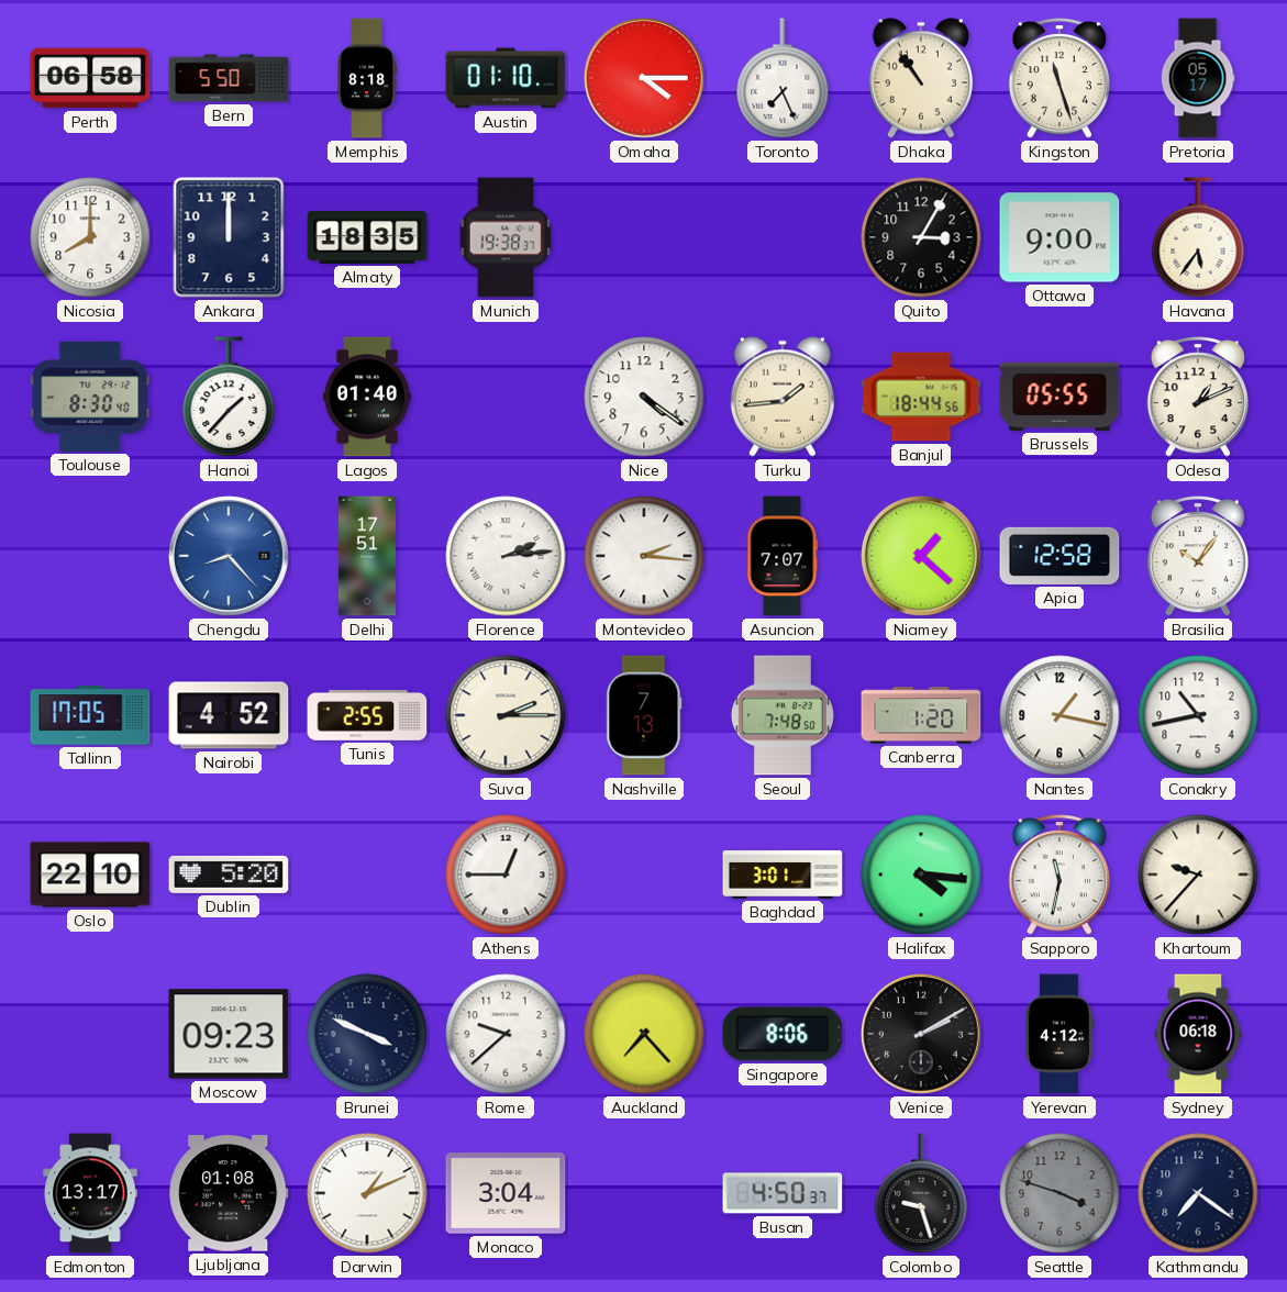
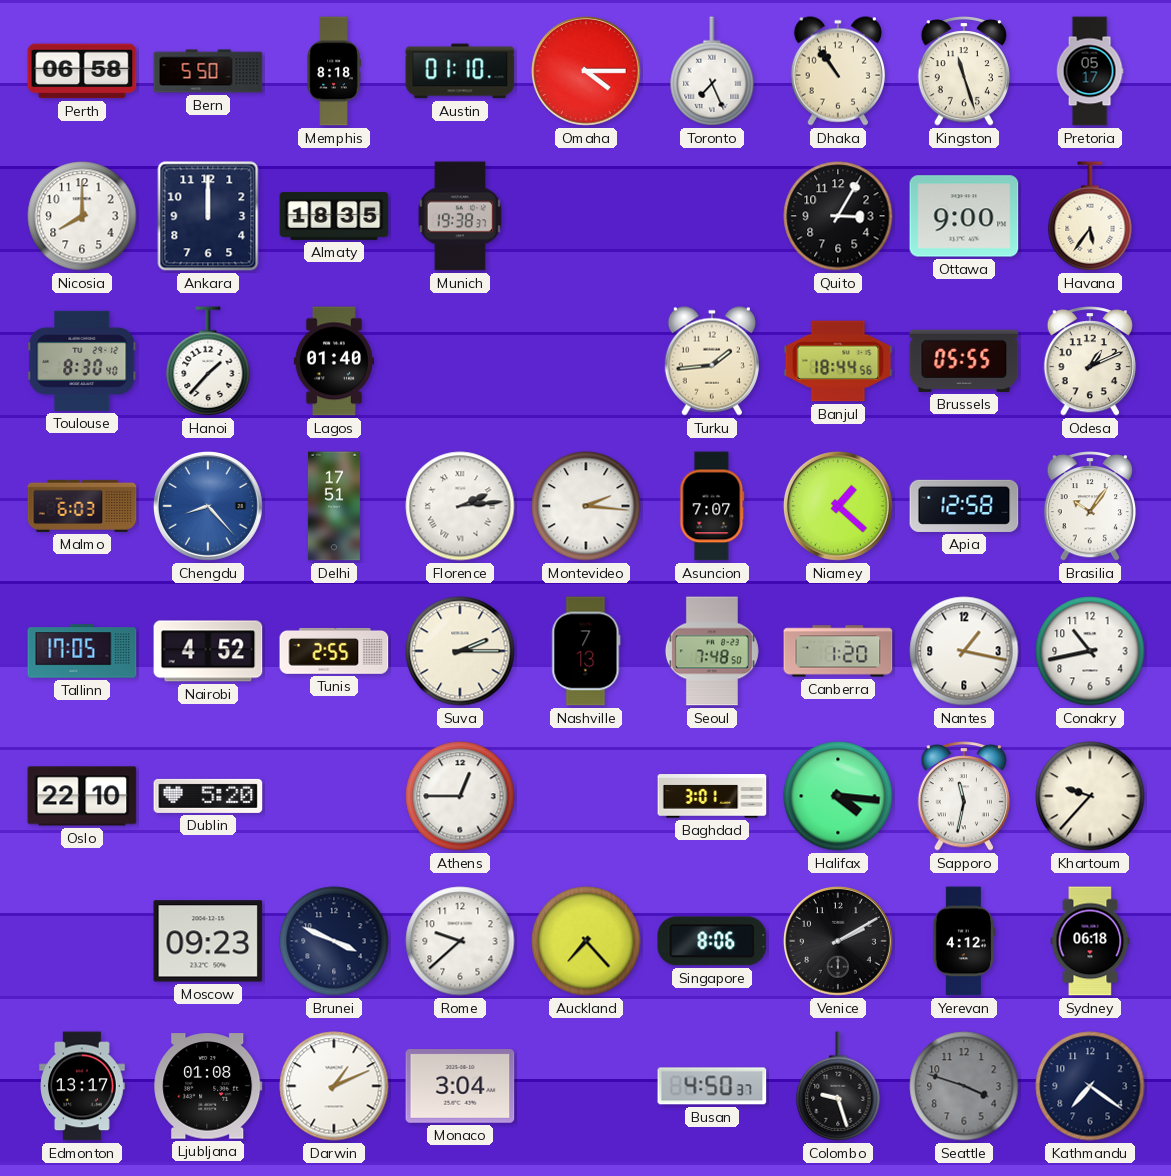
Nice: 4:21 -> none (644, 397)
Malmo: none -> 6:03 (82, 506)
